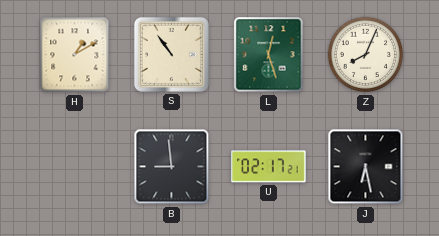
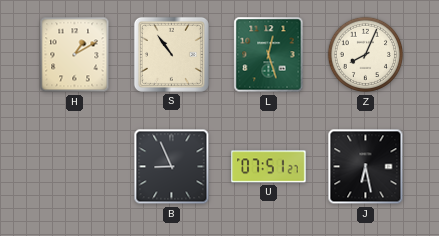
B: 8:59 -> 8:56 (172, 167)
U: 02:17 -> 07:51 (269, 167)
